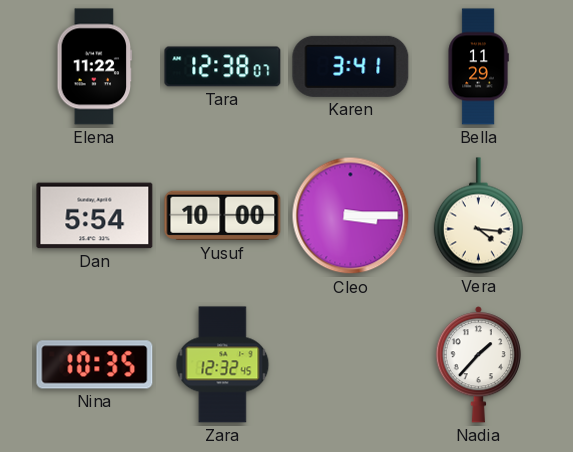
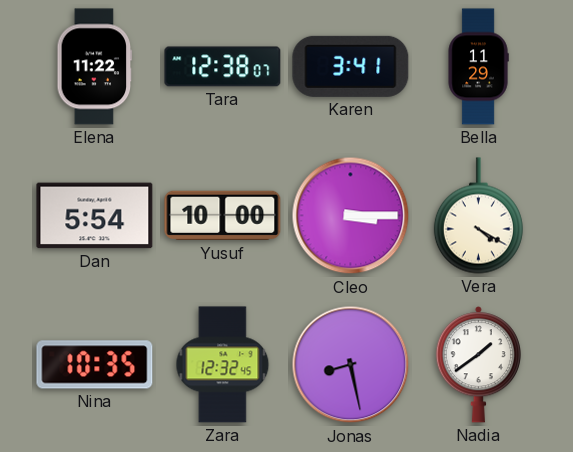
Vera: 4:16 -> 4:20 (478, 216)
Jonas: none -> 8:28 (351, 365)
Nadia: 1:37 -> 1:39 (478, 365)
